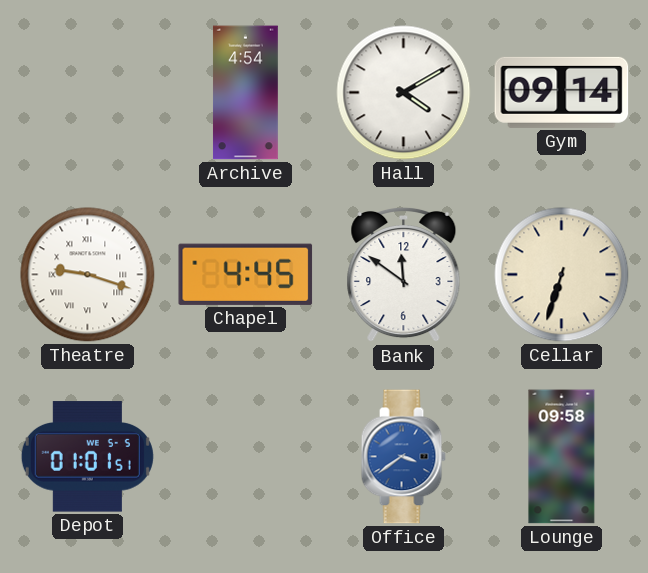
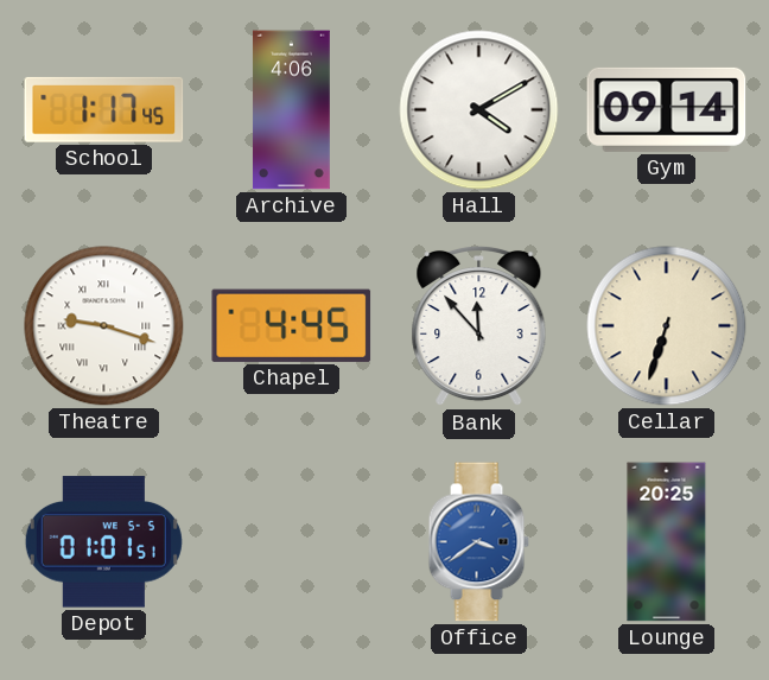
School: none -> 1:17 (104, 109)
Archive: 4:54 -> 4:06 (291, 110)
Bank: 11:51 -> 11:53 (479, 326)
Lounge: 09:58 -> 20:25 (667, 542)
